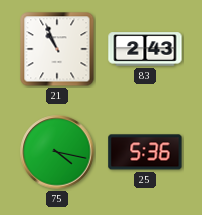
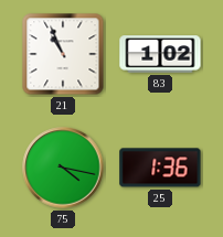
83: 2:43 -> 1:02 (160, 54)
25: 5:36 -> 1:36 (160, 168)
